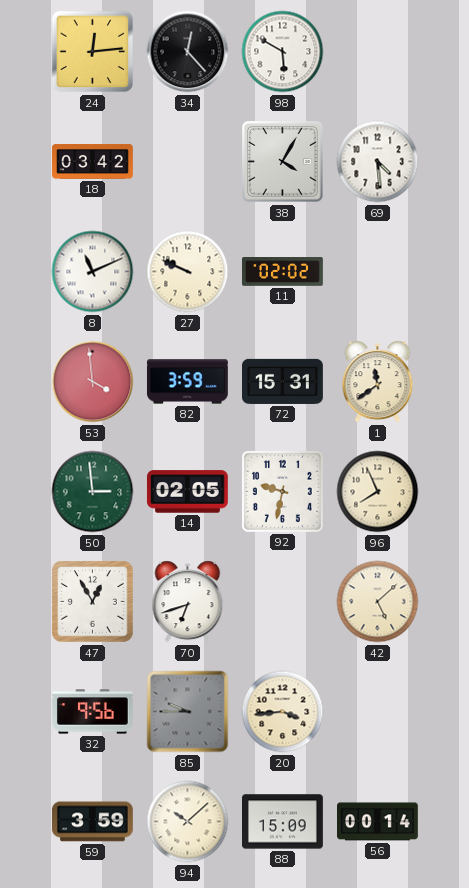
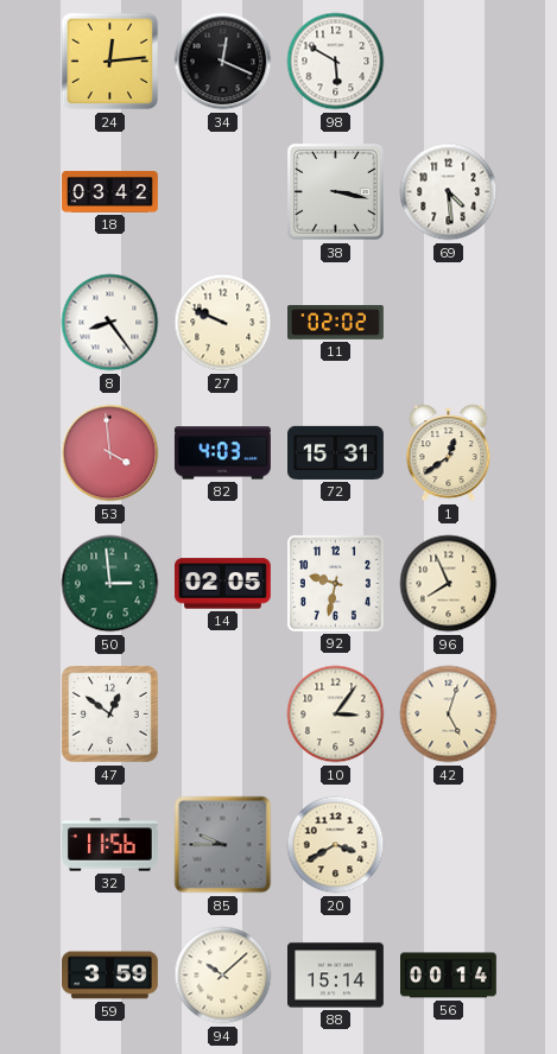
34: 12:23 -> 12:19 (223, 62)
38: 4:05 -> 3:17 (336, 192)
8: 11:11 -> 8:24 (110, 323)
82: 3:59 -> 4:03 (223, 453)
1: 11:39 -> 12:39 (449, 453)
47: 12:55 -> 12:51 (110, 715)
70: 6:42 -> none (188, 602)
10: none -> 3:06 (336, 715)
42: 5:08 -> 5:03 (449, 715)
32: 9:56 -> 11:56 (110, 845)
20: 3:44 -> 3:40 (336, 845)
88: 15:09 -> 15:14 (336, 976)
